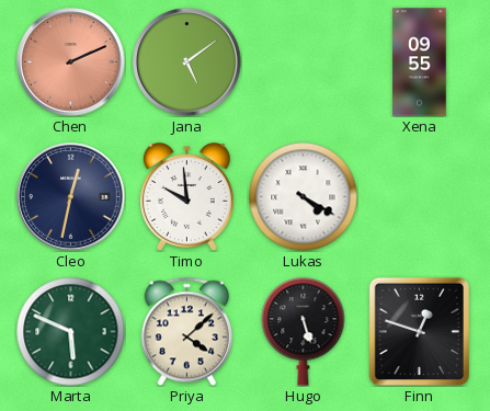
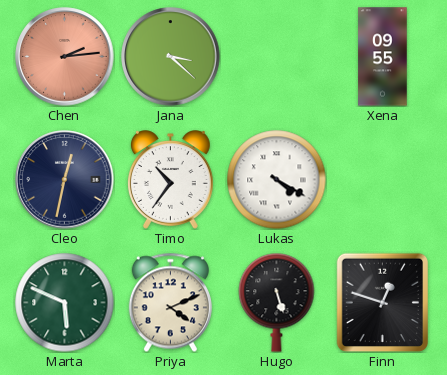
Chen: 2:11 -> 2:14 (65, 57)
Jana: 5:09 -> 3:22 (171, 57)
Timo: 9:59 -> 10:36 (170, 180)
Priya: 4:08 -> 4:11 (170, 302)
